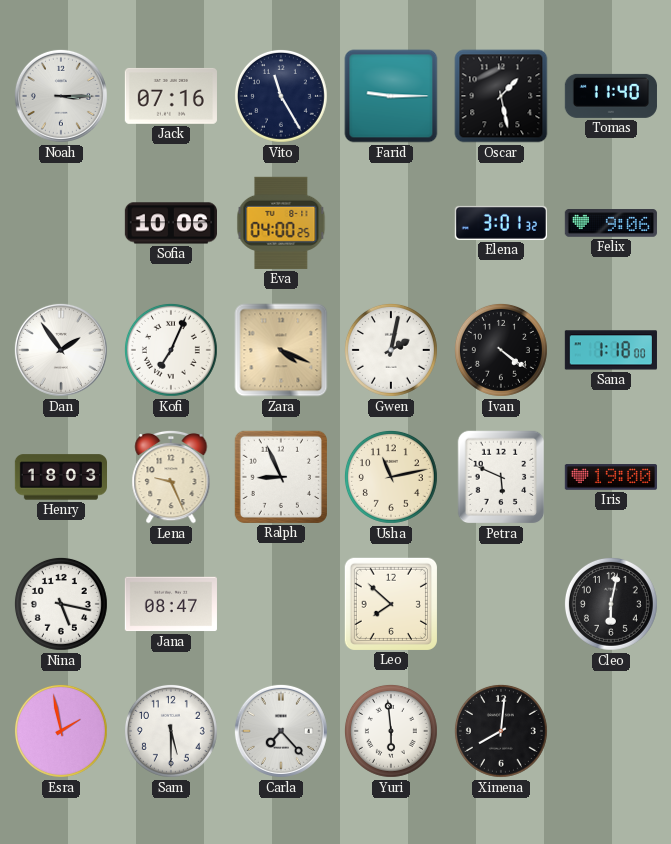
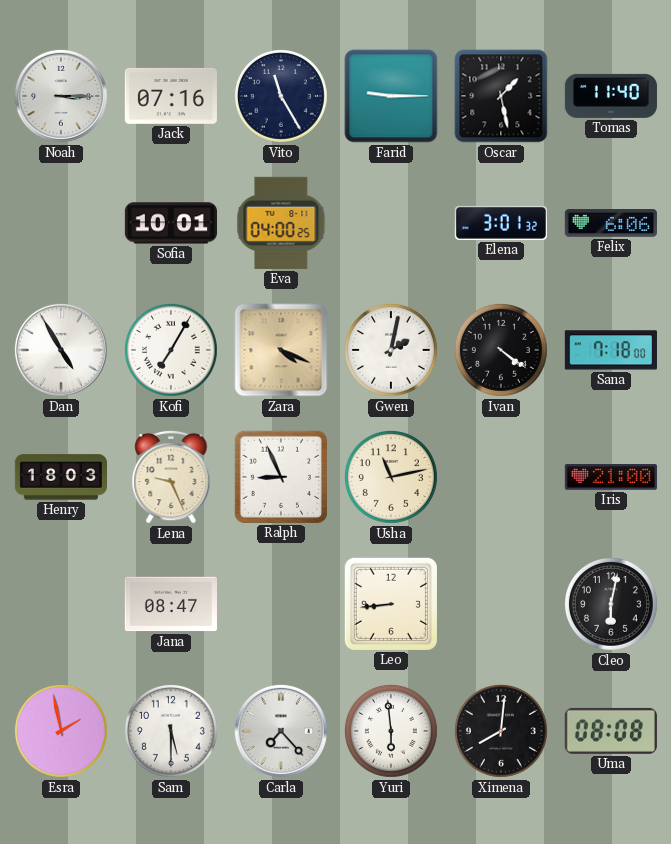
Sofia: 10:06 -> 10:01 (170, 223)
Felix: 9:06 -> 6:06 (611, 223)
Dan: 1:54 -> 4:55 (61, 350)
Kofi: 7:04 -> 7:05 (171, 350)
Sana: 1:18 -> 7:18 (611, 350)
Petra: 5:49 -> none (501, 477)
Iris: 19:00 -> 21:00 (610, 477)
Nina: 5:17 -> none (61, 604)
Leo: 7:52 -> 8:44 (391, 604)
Uma: none -> 08:08 (611, 731)
